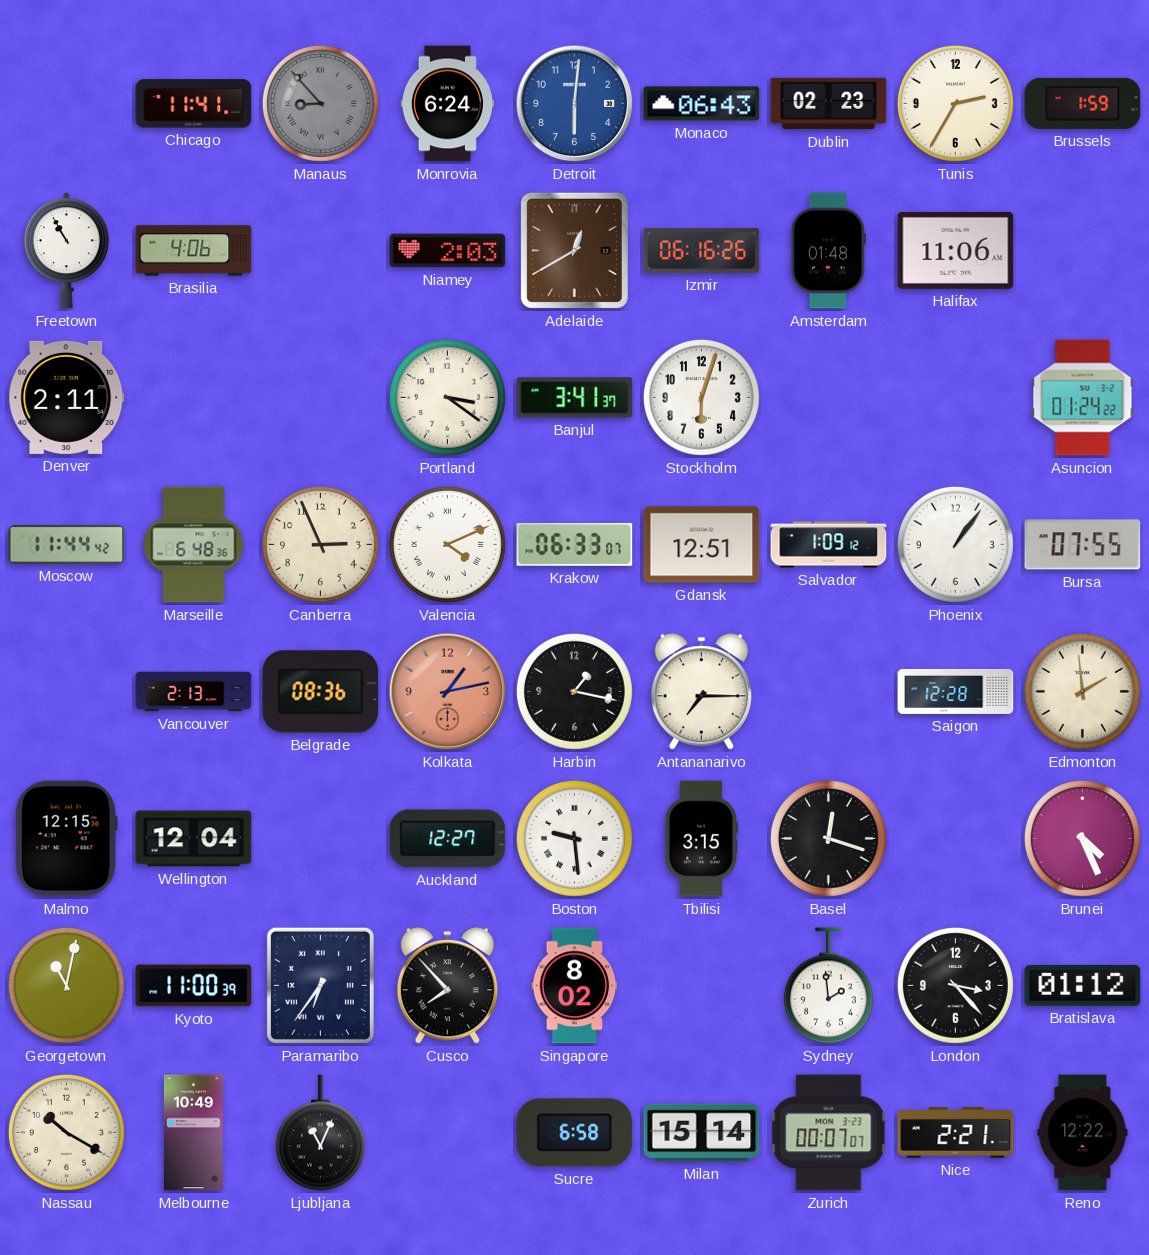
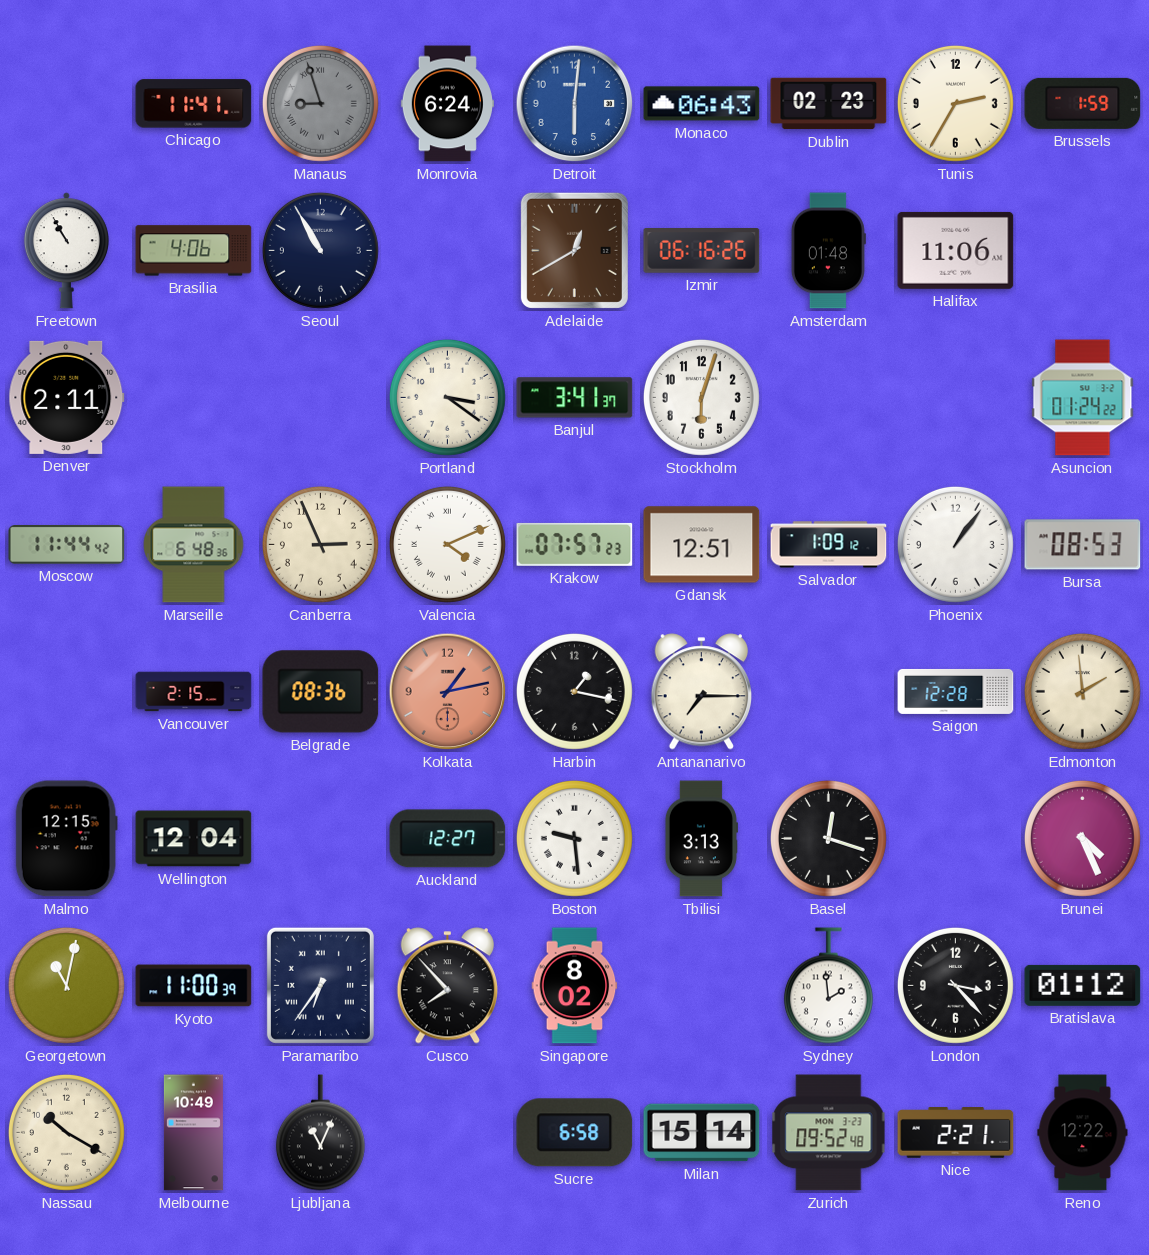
Manaus: 8:53 -> 8:57 (320, 103)
Seoul: none -> 10:55 (320, 250)
Niamey: 2:03 -> none (448, 251)
Krakow: 06:33 -> 07:57 (575, 544)
Bursa: 07:55 -> 08:53 (1083, 545)
Vancouver: 2:13 -> 2:15 (194, 692)
Tbilisi: 3:15 -> 3:13 (701, 839)
Zurich: 00:07 -> 09:52 (829, 1133)
